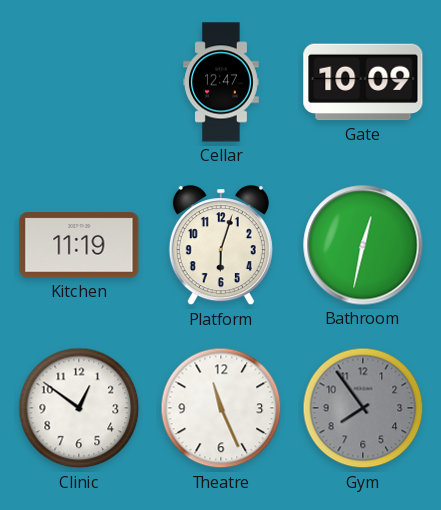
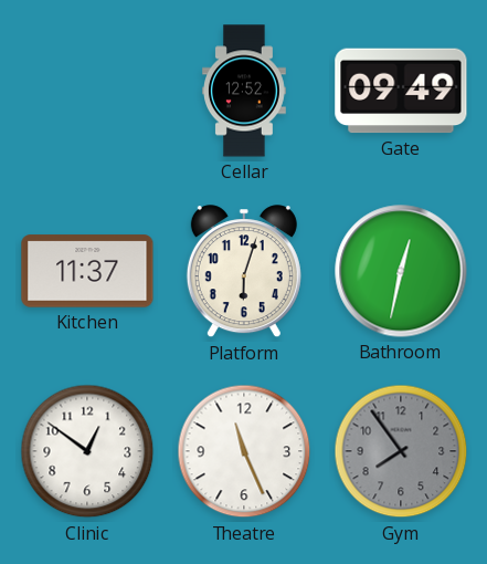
Cellar: 12:47 -> 12:52 (245, 91)
Gate: 10:09 -> 09:49 (401, 91)
Kitchen: 11:19 -> 11:37 (87, 271)
